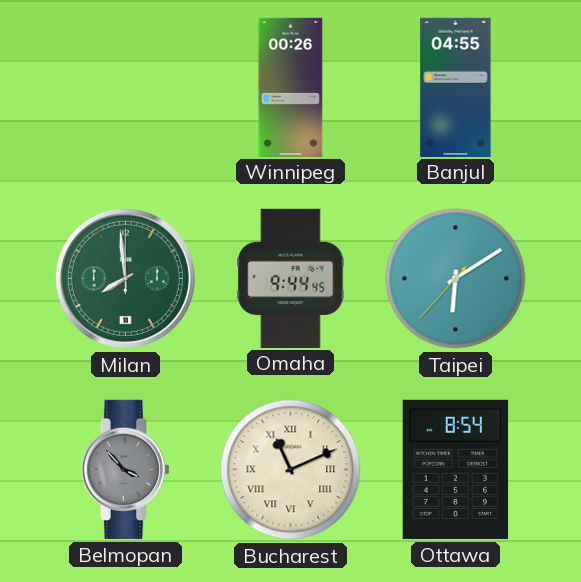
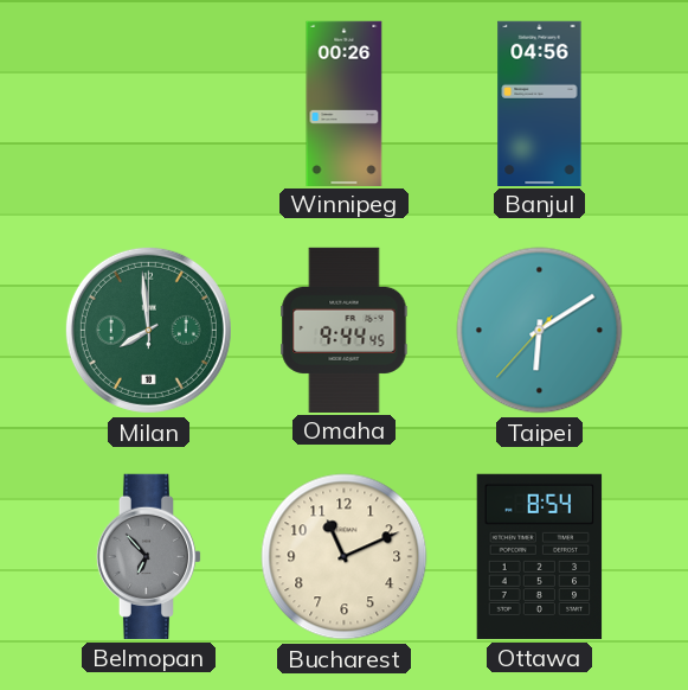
Banjul: 04:55 -> 04:56 (540, 103)
Belmopan: 3:53 -> 6:53 (149, 556)
Bucharest numerals: Roman -> Arabic (345, 557)
